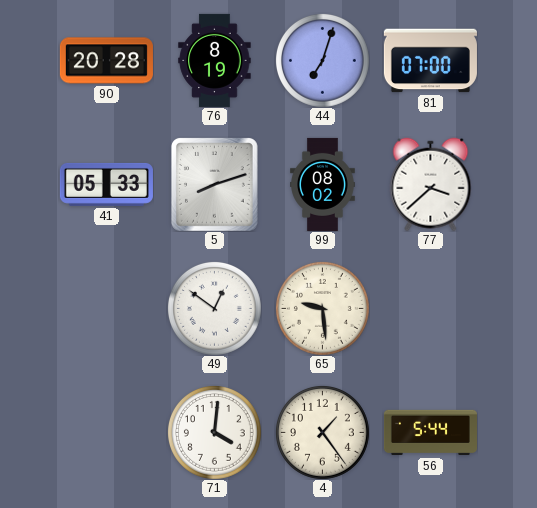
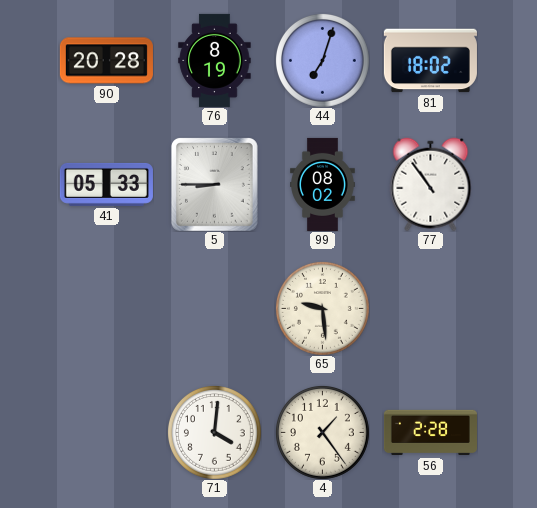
81: 07:00 -> 18:02 (430, 61)
5: 8:12 -> 8:45 (214, 184)
77: 3:38 -> 10:54 (431, 184)
49: 12:51 -> none (214, 308)
56: 5:44 -> 2:28 (430, 433)
